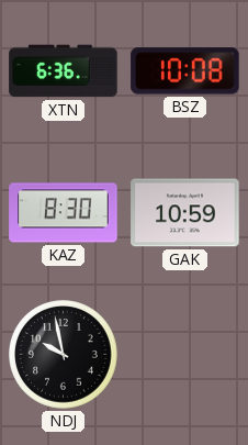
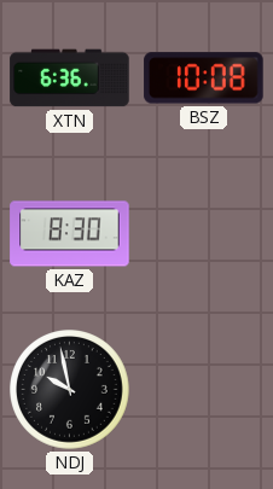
GAK: 10:59 -> none (185, 213)
